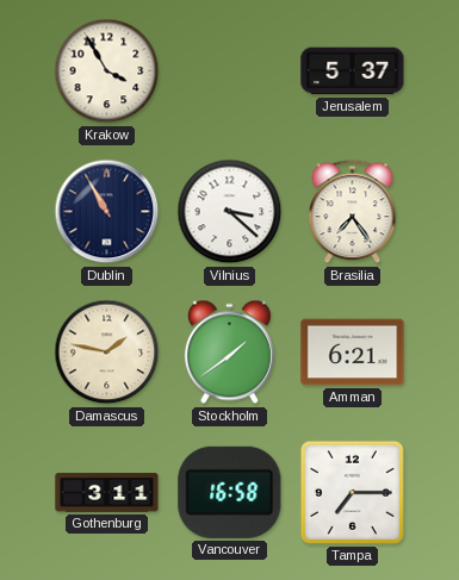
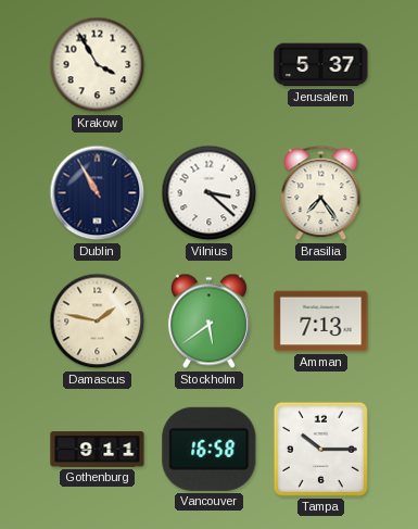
Stockholm: 1:39 -> 5:39 (208, 322)
Amman: 6:21 -> 7:13 (321, 322)
Gothenburg: 3:11 -> 9:11 (98, 450)
Tampa: 7:15 -> 10:15 (320, 449)
